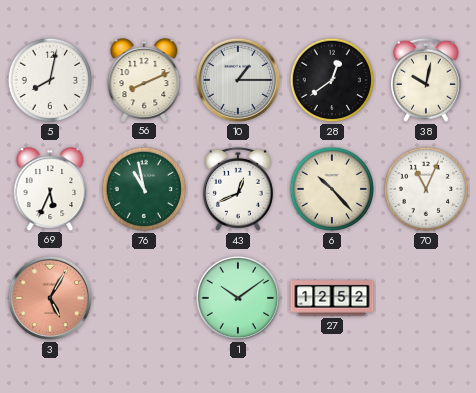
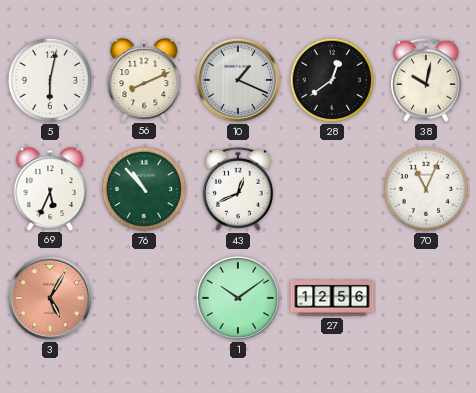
5: 8:02 -> 6:02 (50, 80)
10: 1:15 -> 1:19 (238, 80)
76: 10:58 -> 10:53 (144, 189)
6: 10:23 -> none (332, 189)
27: 12:52 -> 12:56 (332, 298)
